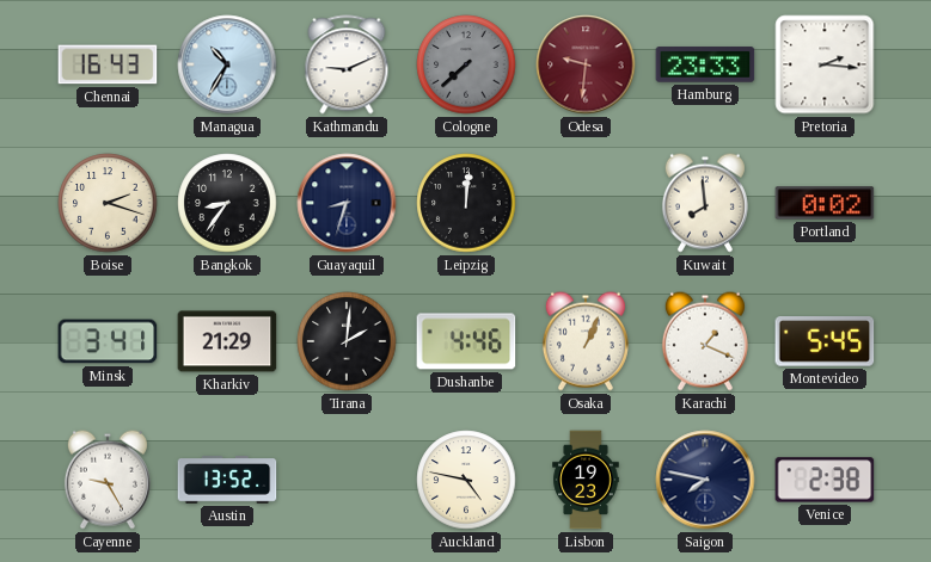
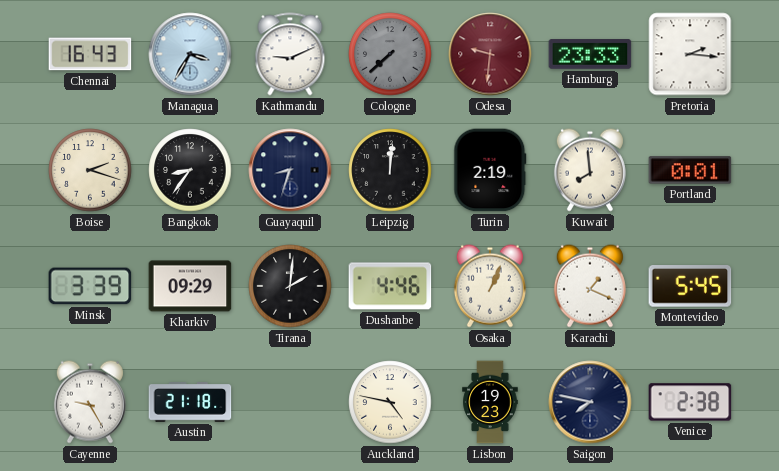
Managua: 10:35 -> 3:35 (190, 54)
Turin: none -> 2:19 (490, 170)
Portland: 0:02 -> 0:01 (690, 170)
Minsk: 3:41 -> 3:39 (90, 286)
Kharkiv: 21:29 -> 09:29 (190, 286)
Austin: 13:52 -> 21:18 (190, 402)
